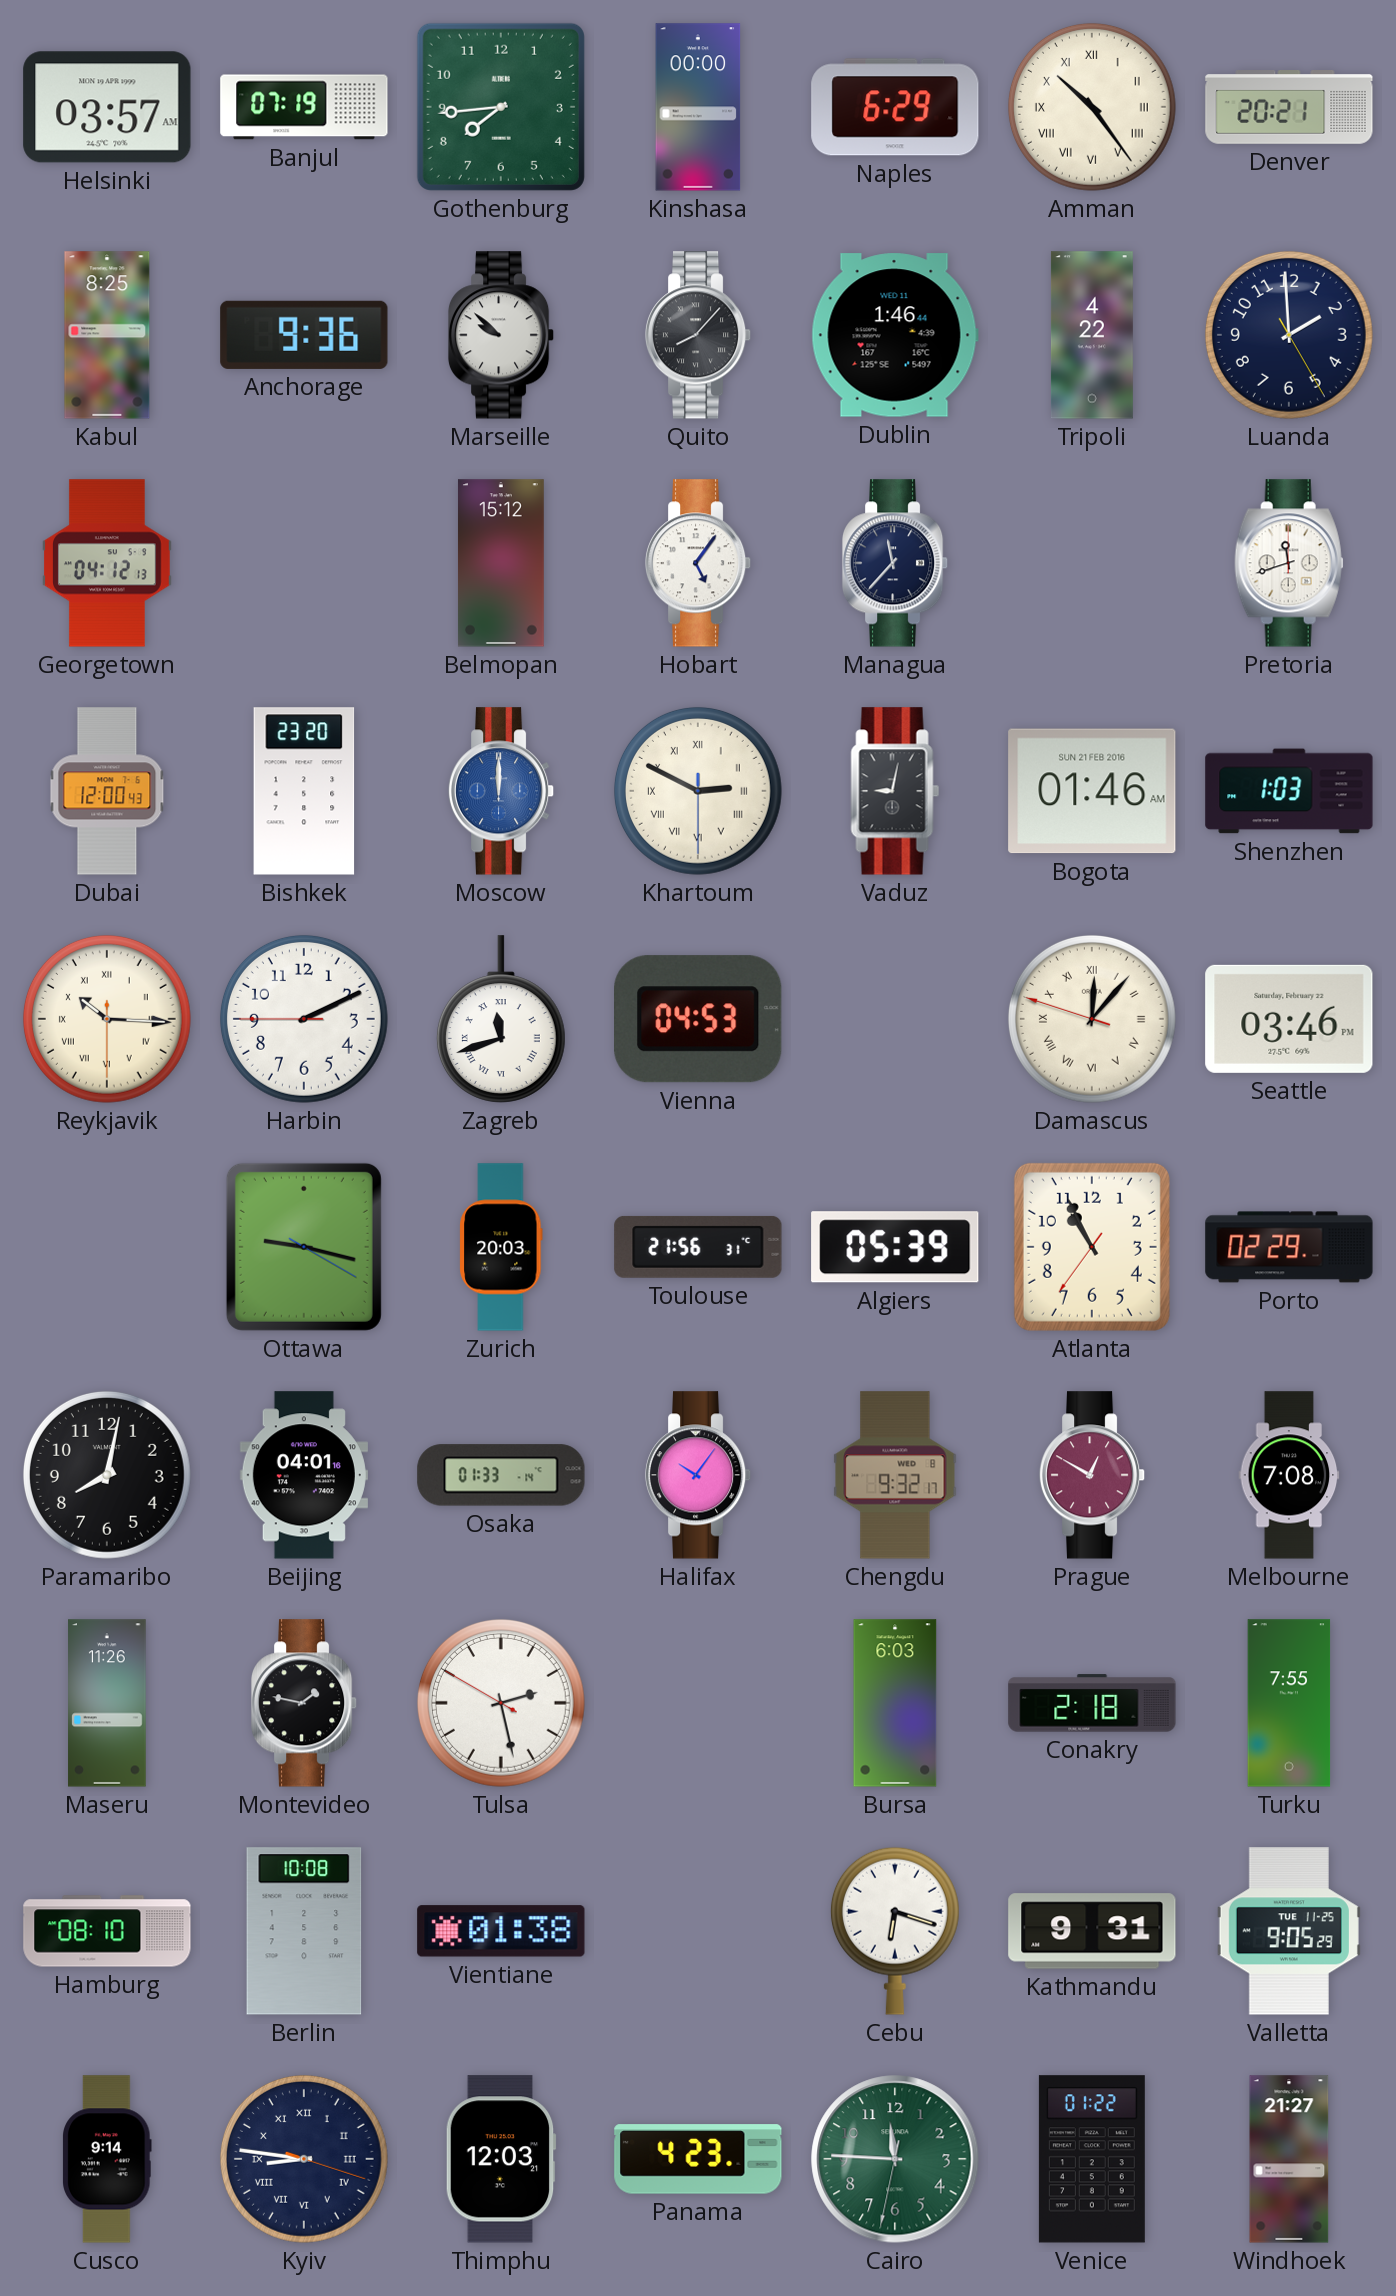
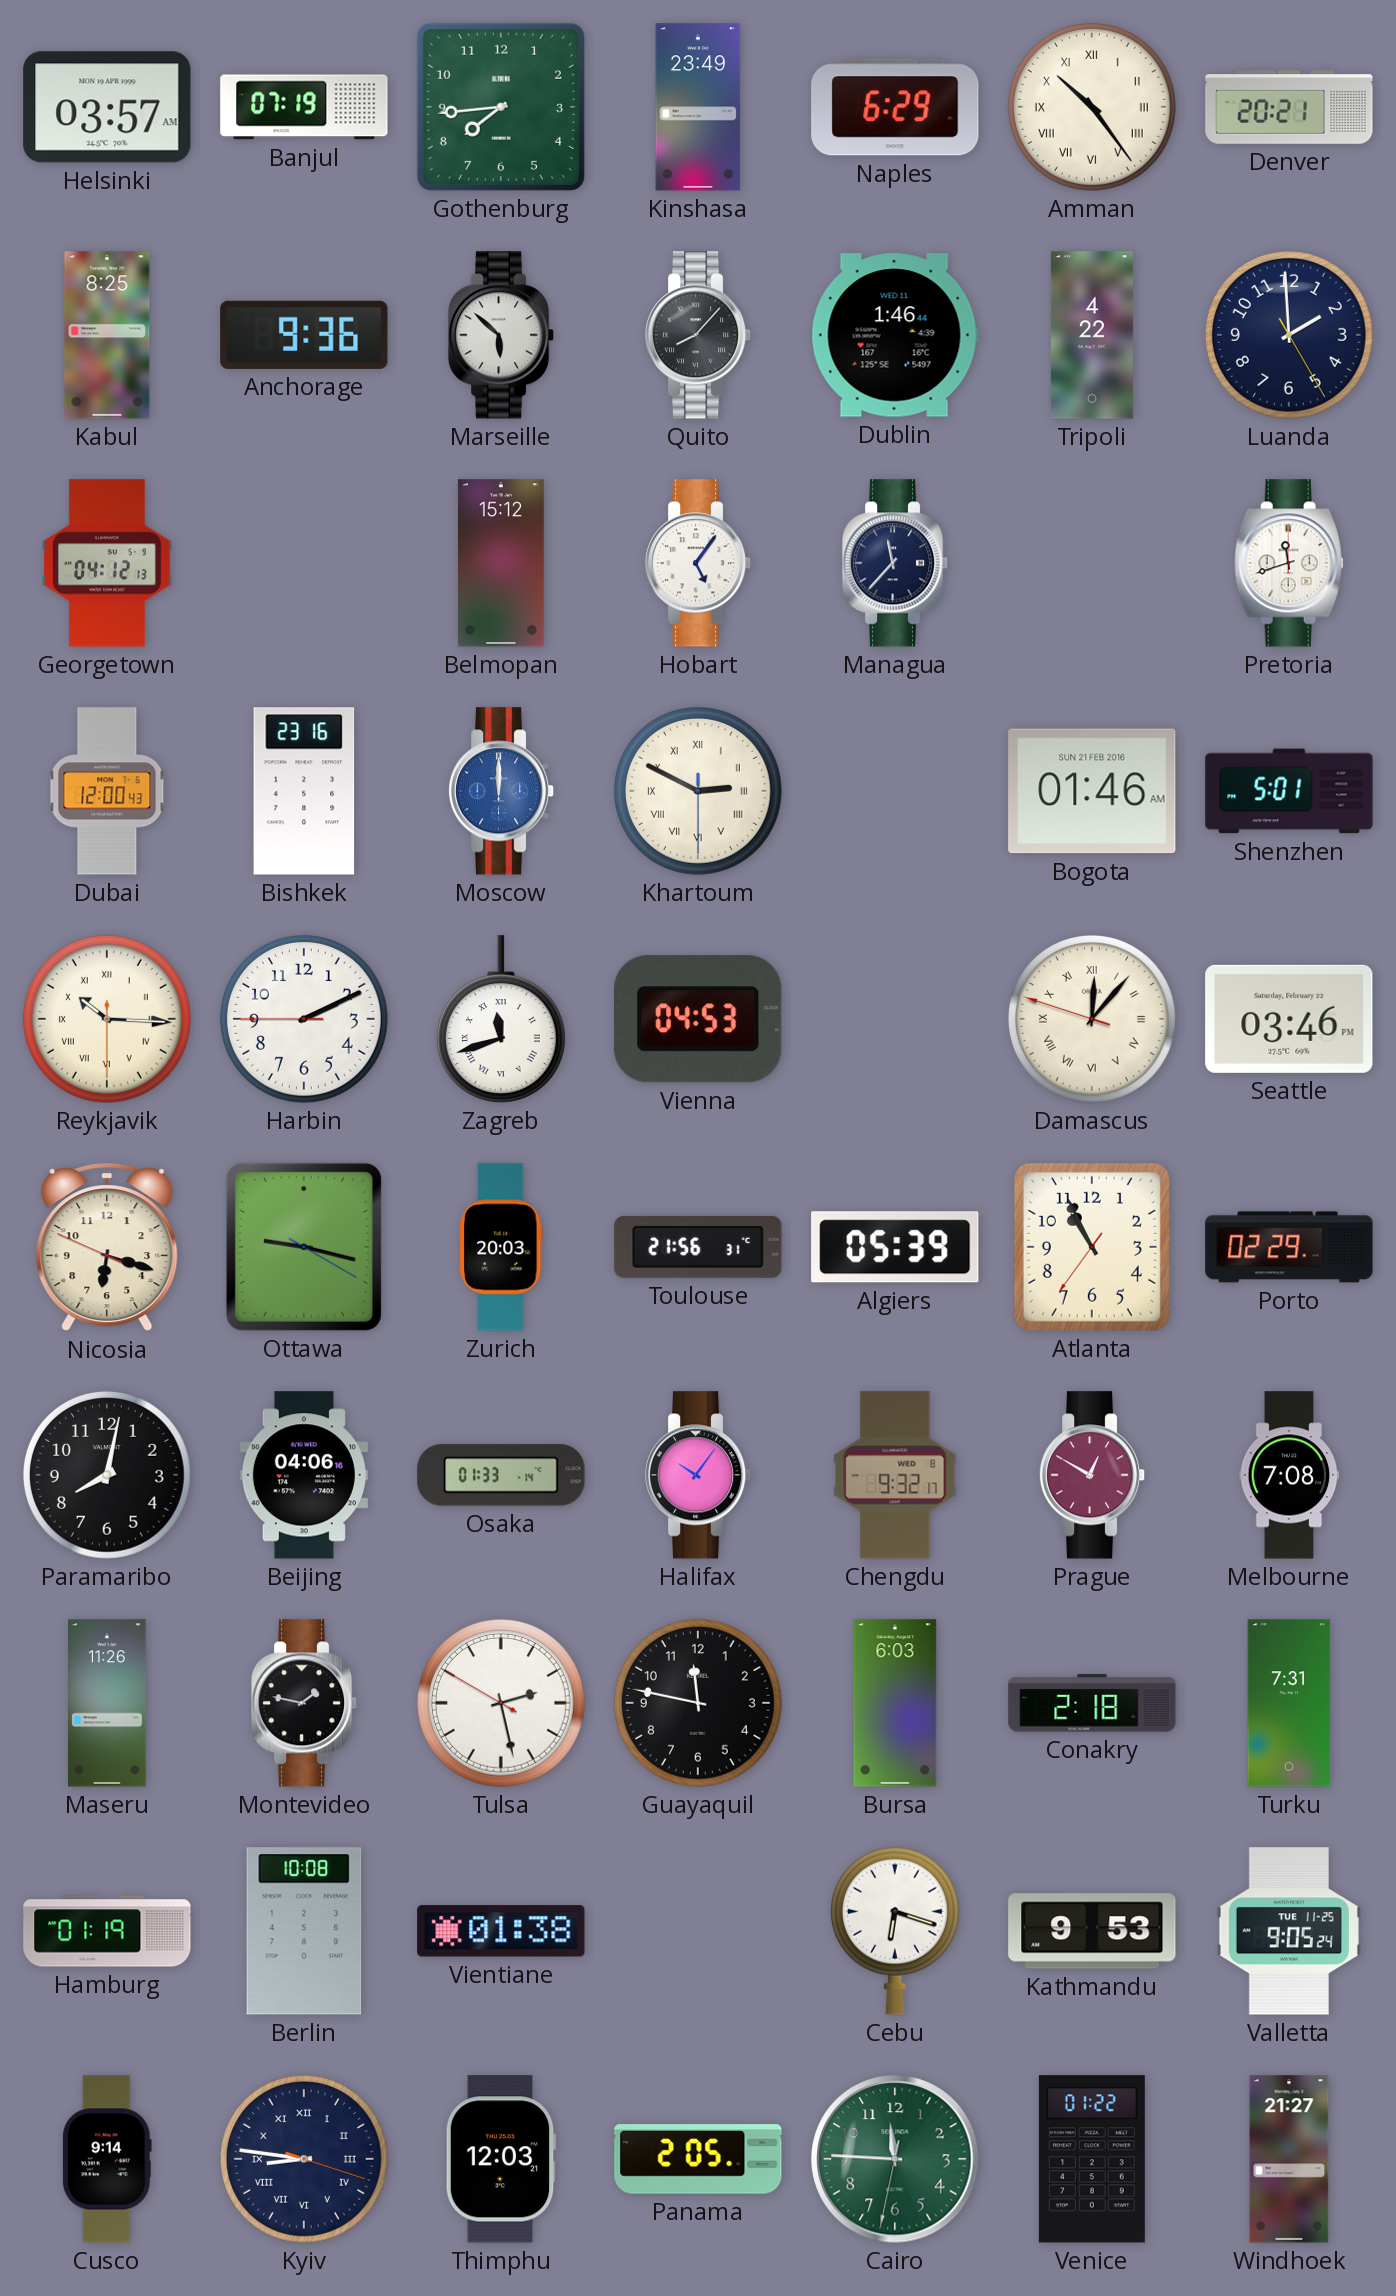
Kinshasa: 00:00 -> 23:49 (698, 107)
Marseille: 9:52 -> 5:52 (501, 335)
Bishkek: 23:20 -> 23:16 (304, 791)
Vaduz: 9:02 -> none (895, 791)
Shenzhen: 1:03 -> 5:01 (1289, 791)
Nicosia: none -> 6:17 (107, 1248)
Beijing: 04:01 -> 04:06 (304, 1475)
Guayaquil: none -> 11:47 (698, 1703)
Turku: 7:55 -> 7:31 (1289, 1703)
Hamburg: 08:10 -> 01:19 (107, 1931)
Kathmandu: 9:31 -> 9:53 (1092, 1931)
Valletta: 9:05:29 -> 9:05:24 (1289, 1931)
Panama: 4:23 -> 2:05 (698, 2159)
